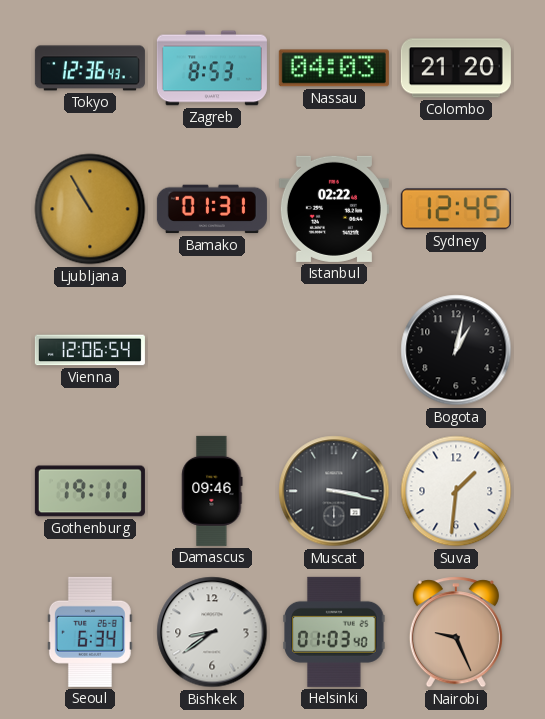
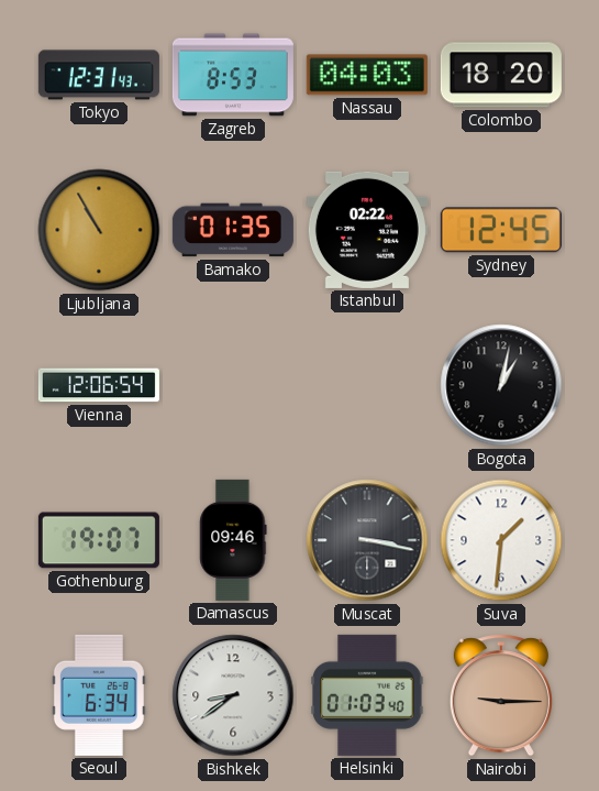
Tokyo: 12:36 -> 12:31 (99, 75)
Colombo: 21:20 -> 18:20 (501, 75)
Bamako: 01:31 -> 01:35 (233, 230)
Gothenburg: 19:11 -> 19:07 (99, 540)
Nairobi: 9:26 -> 9:15 (501, 695)
